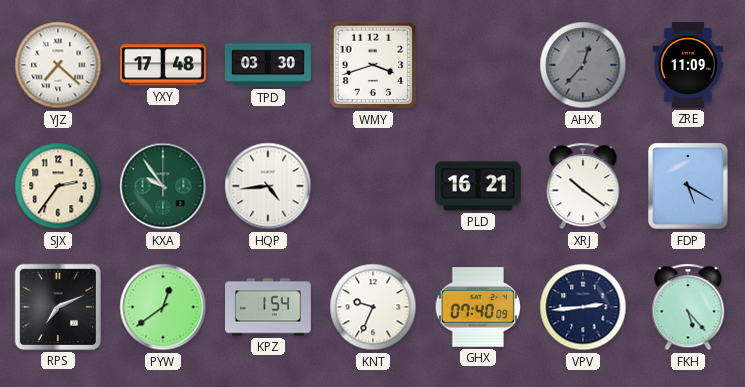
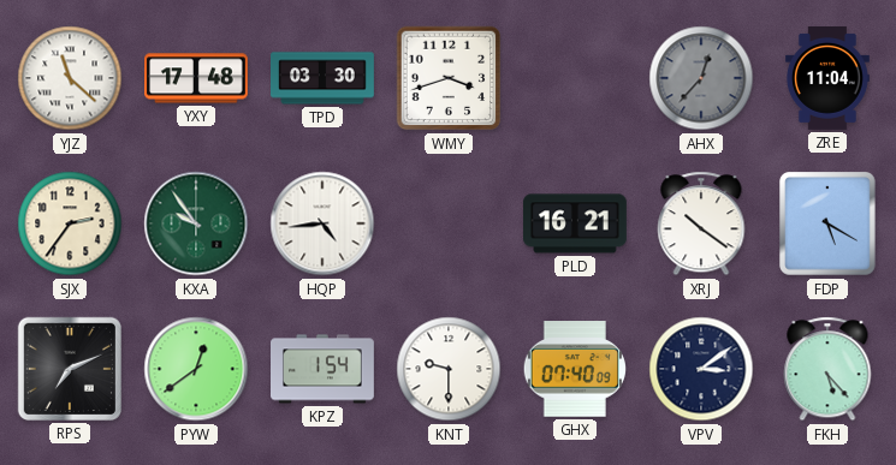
YJZ: 7:22 -> 11:22 (70, 78)
ZRE: 11:09 -> 11:04 (827, 79)
KNT: 9:34 -> 9:30 (449, 369)
VPV: 2:44 -> 3:09 (701, 369)
